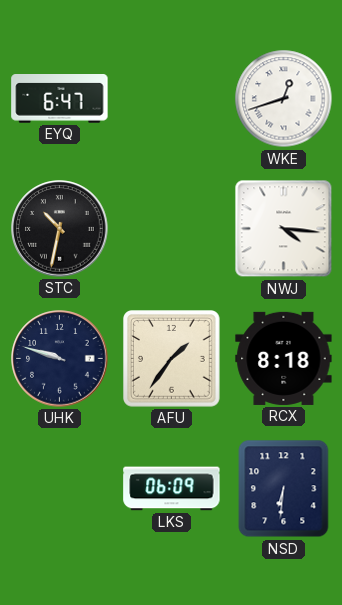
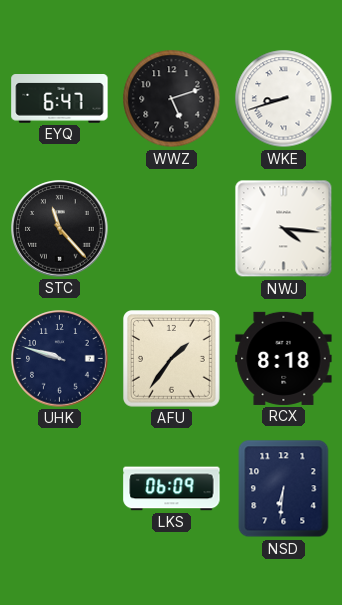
WWZ: none -> 5:12 (172, 99)
WKE: 12:42 -> 8:42 (284, 99)
STC: 10:32 -> 11:23 (60, 229)
